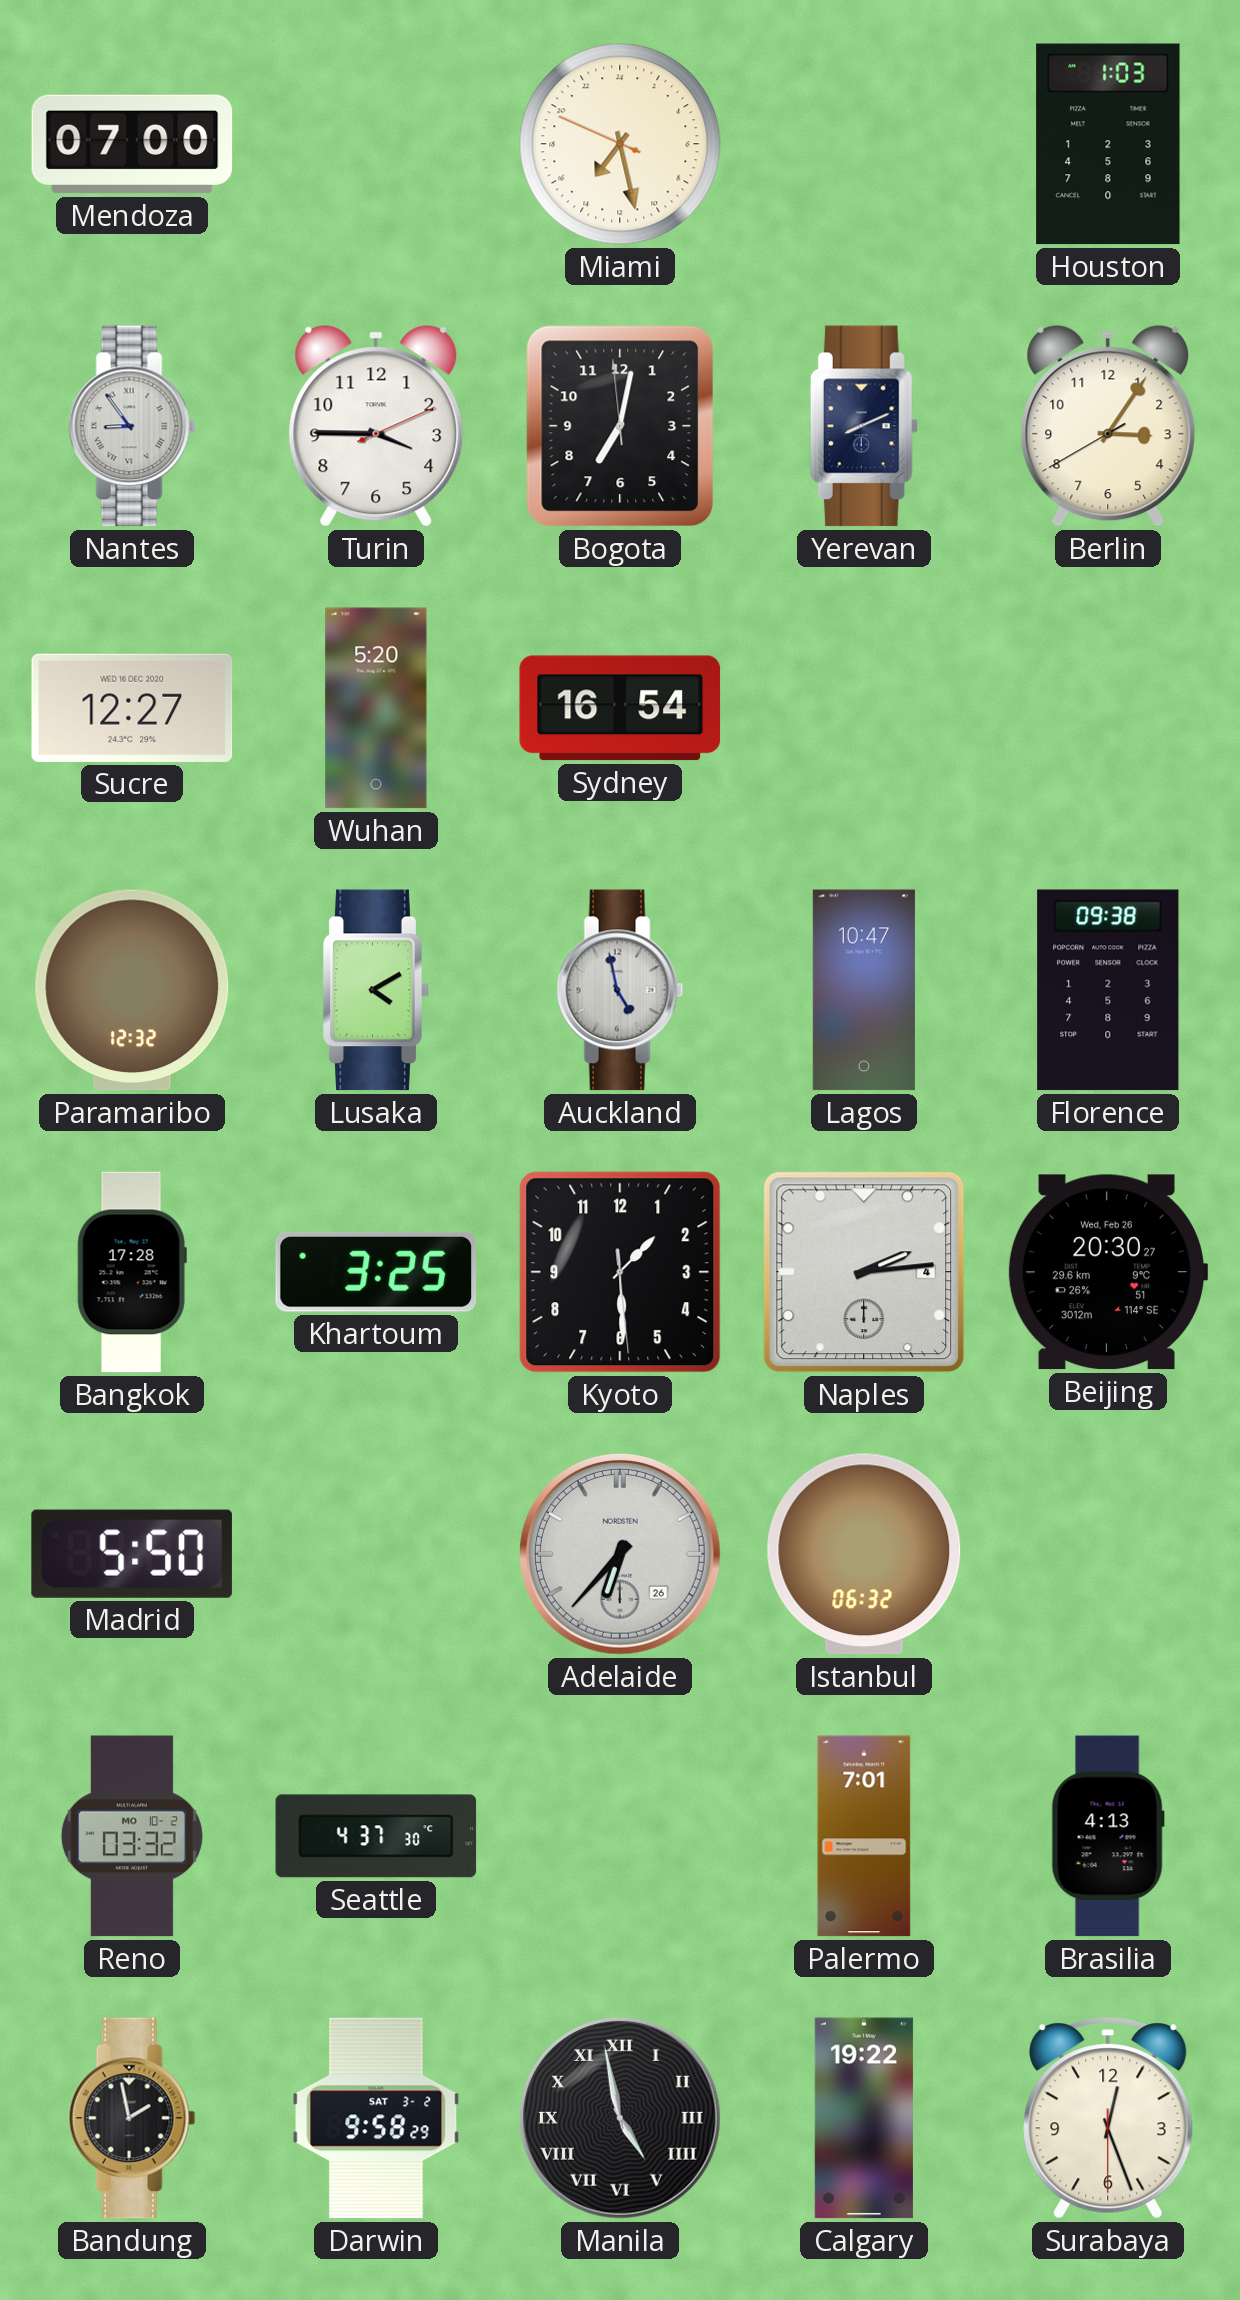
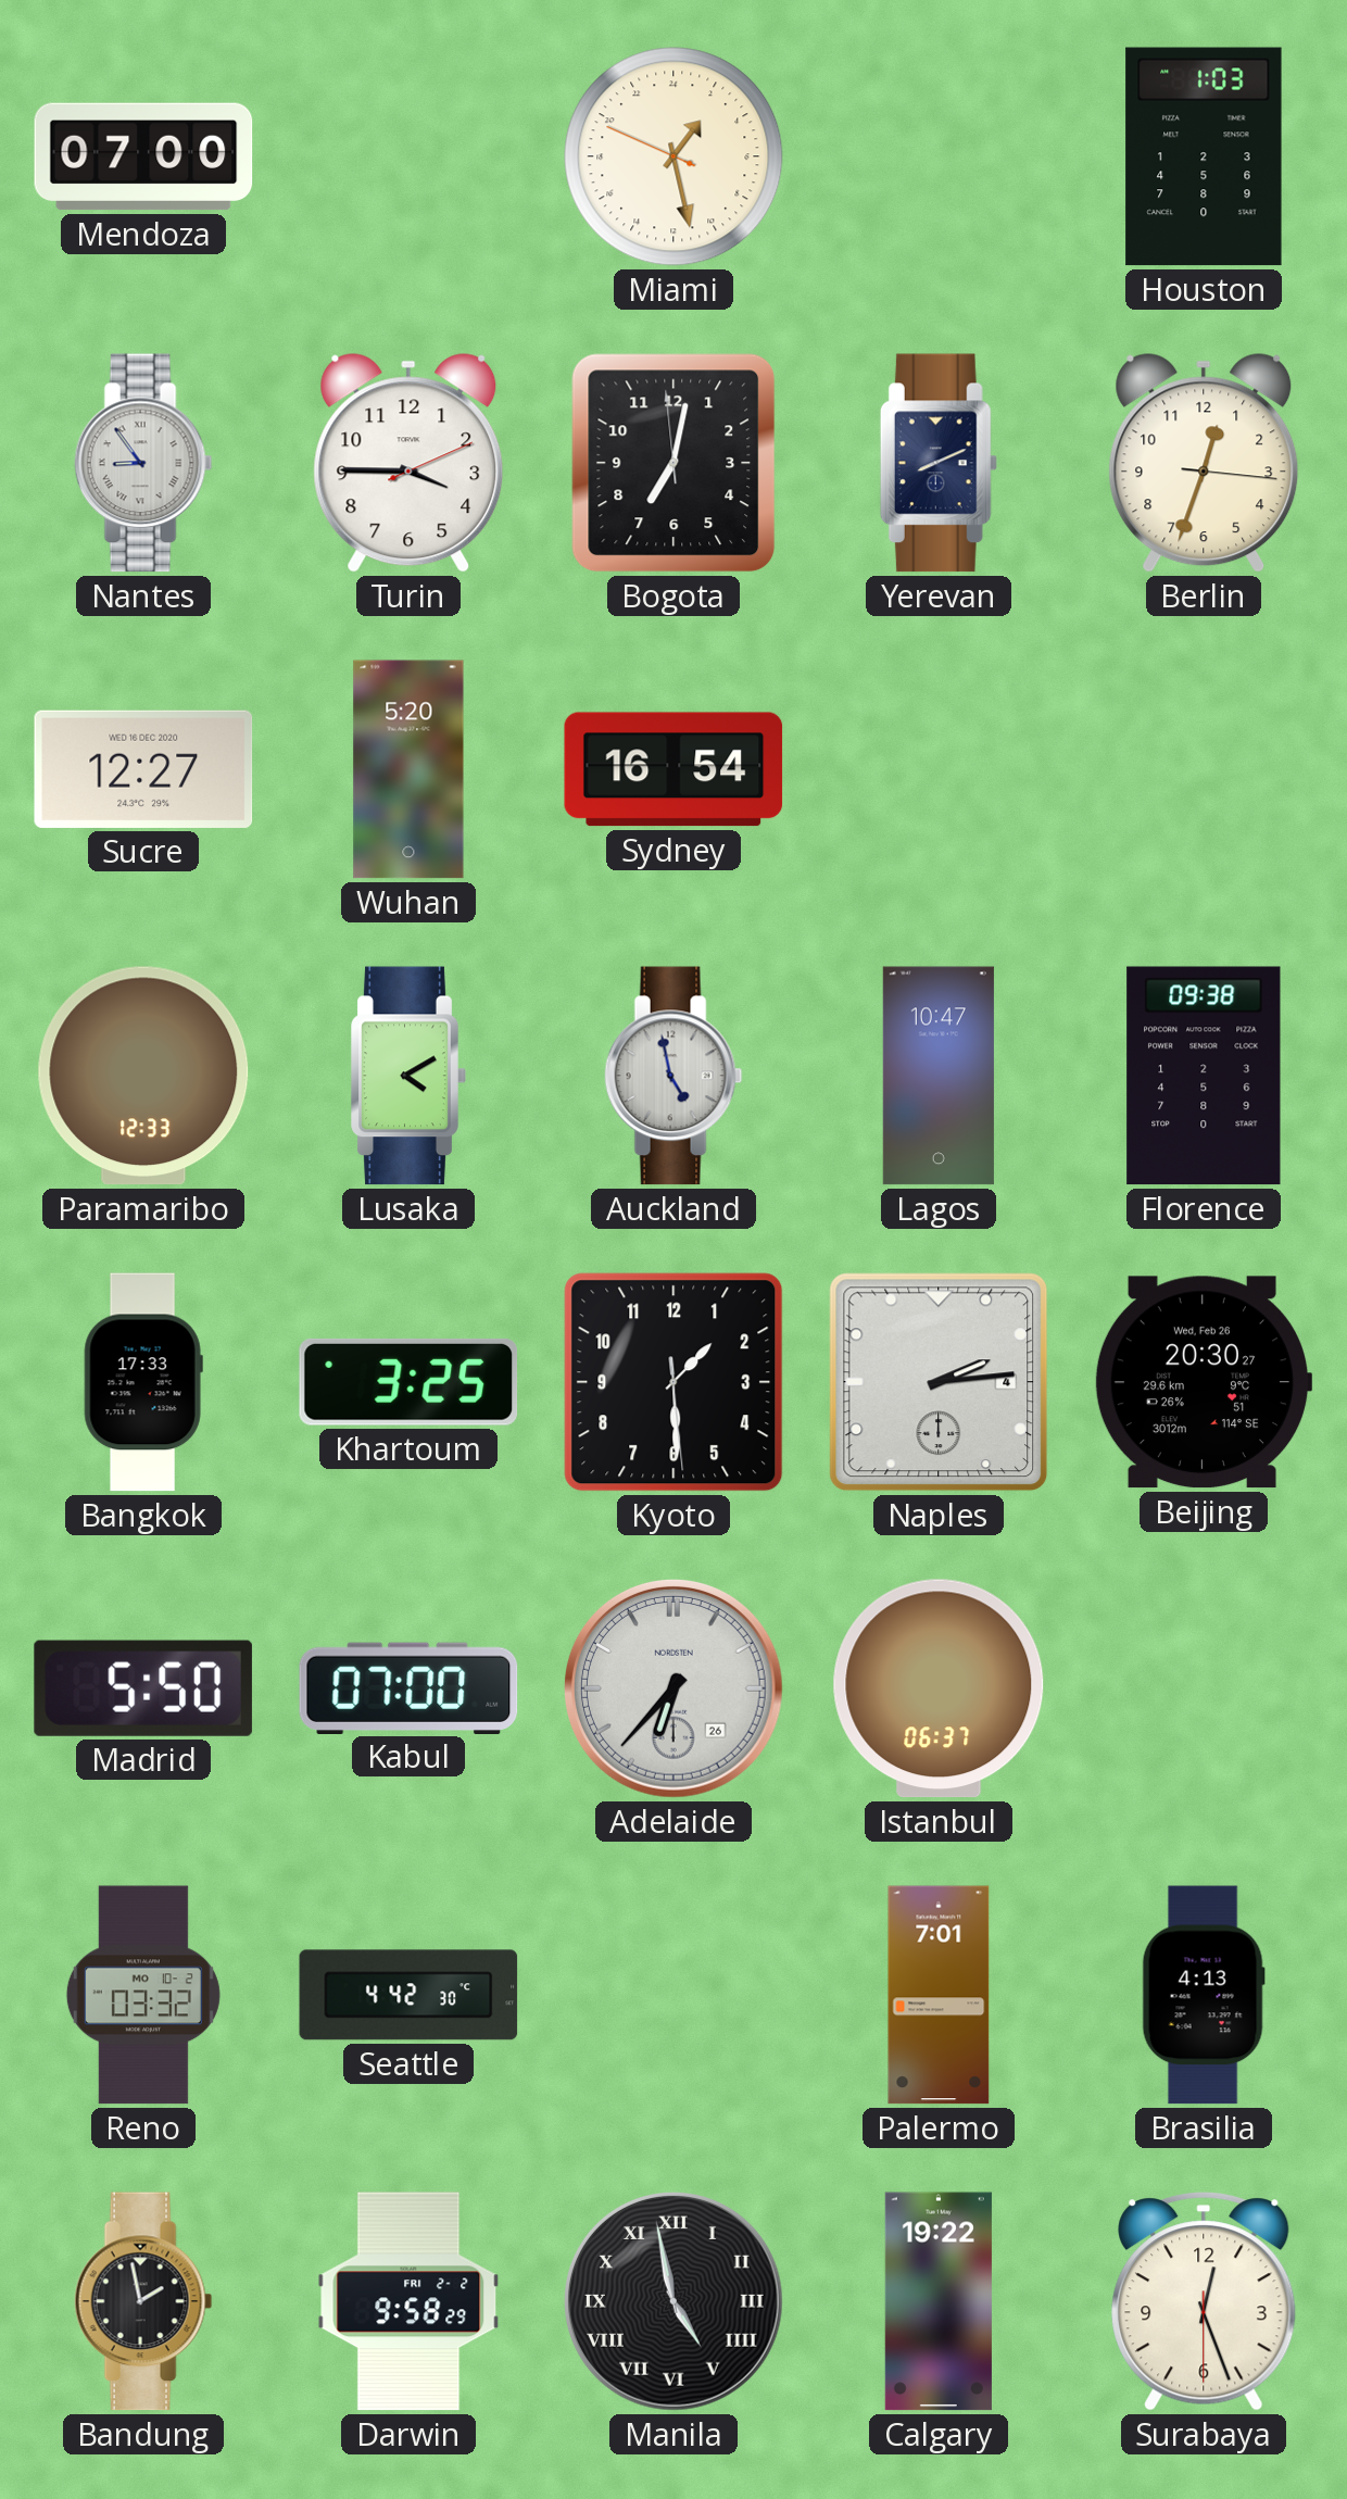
Miami: 14:27 -> 2:27 (673, 156)
Berlin: 3:05 -> 12:33 (1204, 463)
Paramaribo: 12:32 -> 12:33 (143, 1076)
Bangkok: 17:28 -> 17:33 (143, 1382)
Kabul: none -> 07:00 (408, 1687)
Istanbul: 06:32 -> 06:37 (939, 1688)
Seattle: 4:37 -> 4:42 (408, 1995)
Darwin date: SAT 3-2 -> FRI 2-2 (408, 2301)
